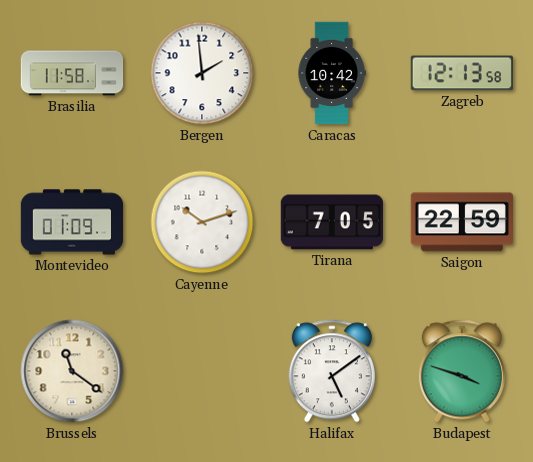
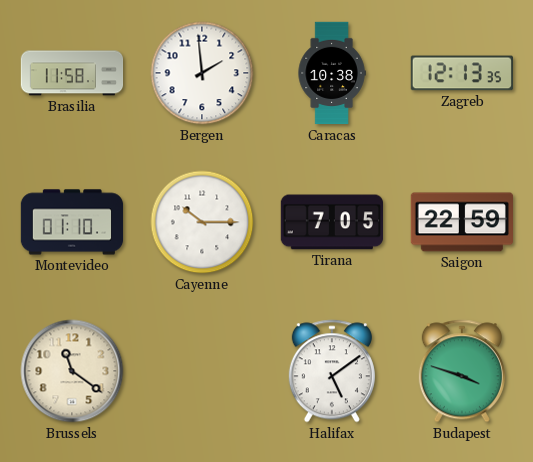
Caracas: 10:42 -> 10:38 (332, 73)
Zagreb: 12:13:58 -> 12:13:35 (461, 73)
Montevideo: 01:09 -> 01:10 (72, 222)
Cayenne: 10:12 -> 10:15 (202, 222)
